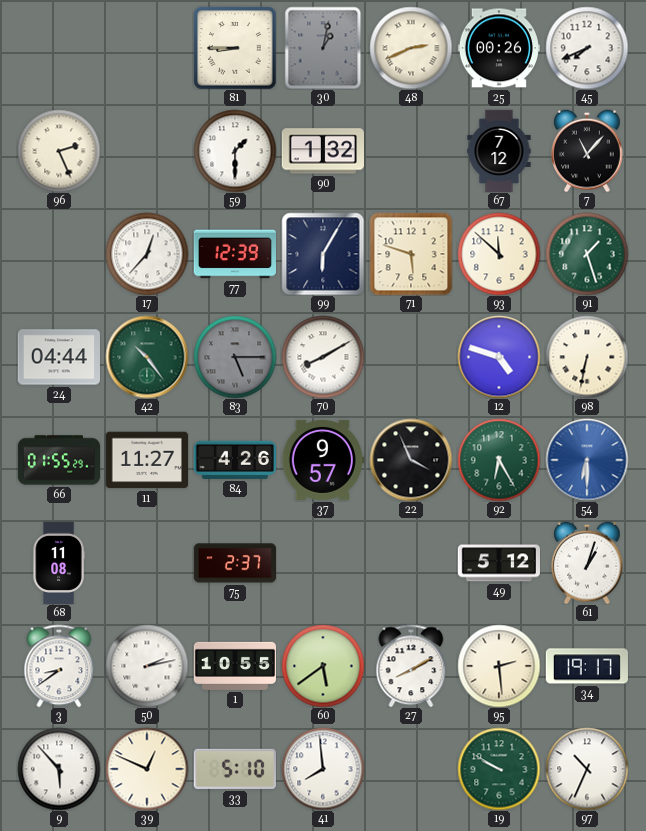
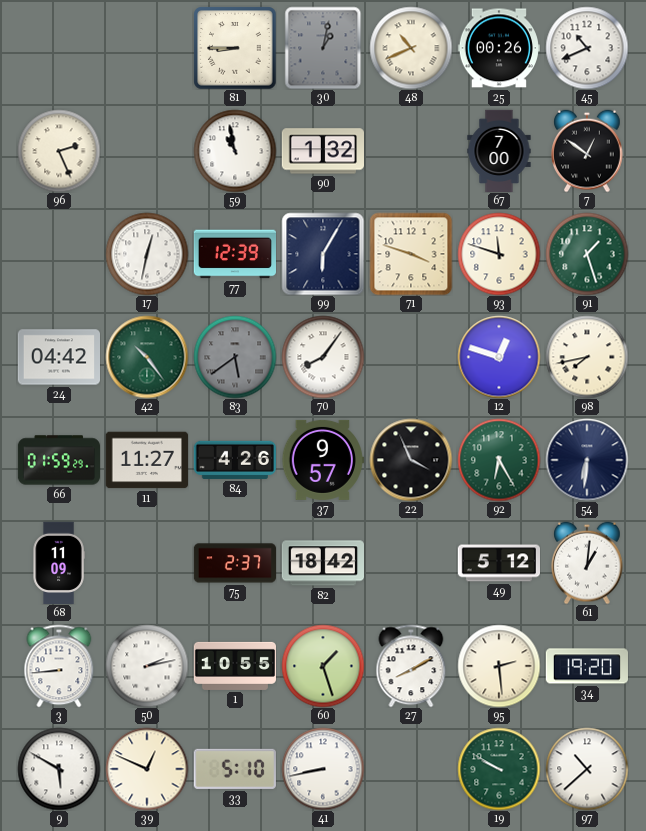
48: 2:41 -> 10:41 (411, 48)
45: 7:41 -> 10:41 (587, 48)
59: 1:30 -> 10:58 (235, 151)
67: 7:12 -> 7:00 (499, 150)
7: 11:07 -> 12:51 (587, 151)
17: 12:37 -> 12:32 (147, 254)
71: 5:48 -> 3:48 (411, 254)
93: 11:52 -> 11:48 (499, 254)
24: 04:44 -> 04:42 (58, 357)
83: 5:15 -> 5:39 (235, 357)
70: 8:10 -> 8:06 (323, 357)
12: 4:48 -> 12:48 (499, 357)
98: 6:32 -> 7:43 (587, 357)
66: 01:55 -> 01:59 (59, 460)
54: 6:30 -> 6:31 (587, 460)
54 dial: blue -> navy (587, 460)
68: 11:08 -> 11:09 (59, 563)
82: none -> 18:42 (322, 563)
61: 1:03 -> 1:01 (587, 563)
3: 8:39 -> 8:44 (59, 666)
60: 5:39 -> 1:27 (323, 666)
34: 19:17 -> 19:20 (587, 666)
9: 5:53 -> 5:50 (59, 769)
41: 7:59 -> 8:43 (323, 769)
97: 10:34 -> 10:38 (587, 769)
